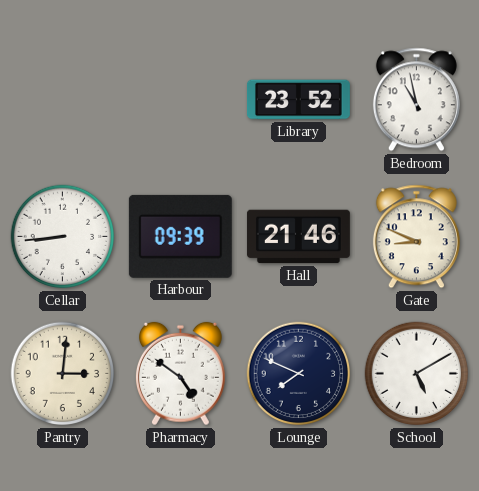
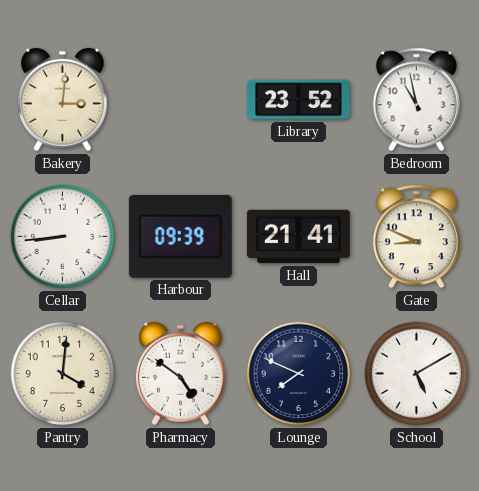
Bakery: none -> 3:01 (62, 100)
Hall: 21:46 -> 21:41 (298, 237)
Pantry: 3:01 -> 4:01 (63, 374)
